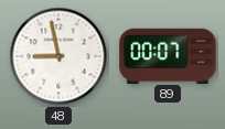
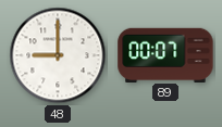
48: 8:58 -> 9:00 (58, 55)
